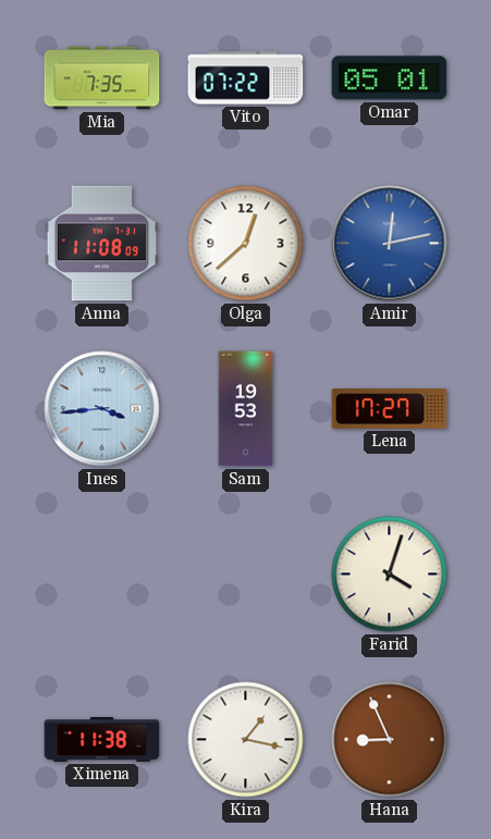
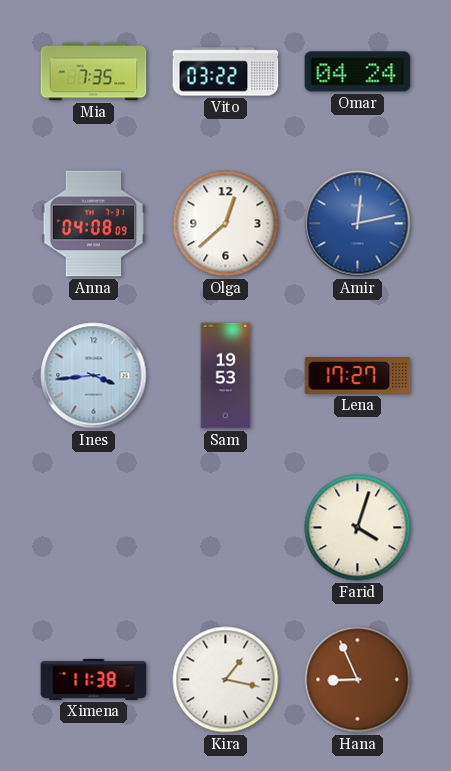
Vito: 07:22 -> 03:22 (226, 72)
Omar: 05:01 -> 04:24 (358, 72)
Anna: 11:08 -> 04:08 (94, 224)
